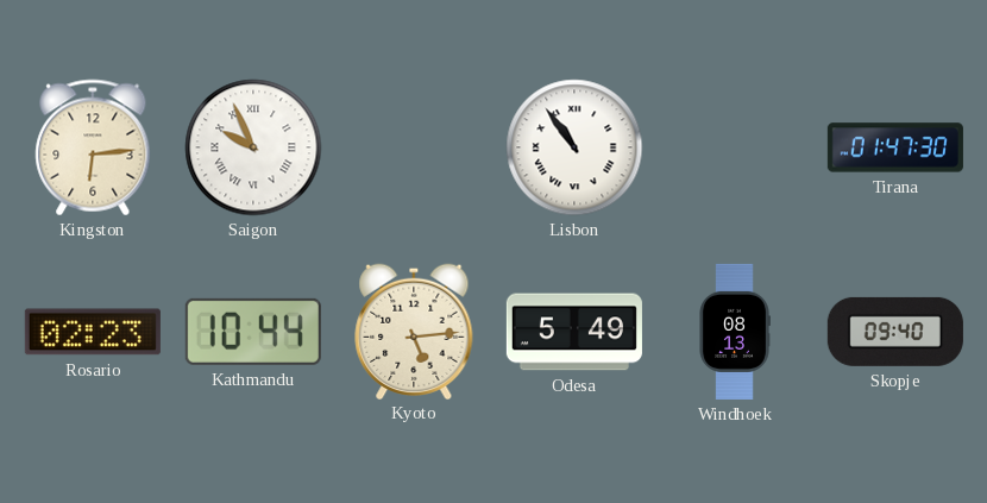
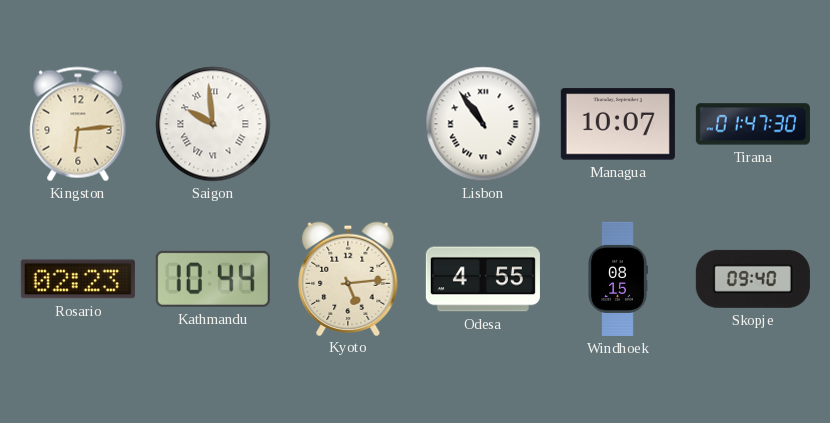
Saigon: 9:56 -> 9:59 (213, 124)
Managua: none -> 10:07 (618, 124)
Odesa: 5:49 -> 4:55 (483, 279)
Windhoek: 08:13 -> 08:15 (618, 279)
